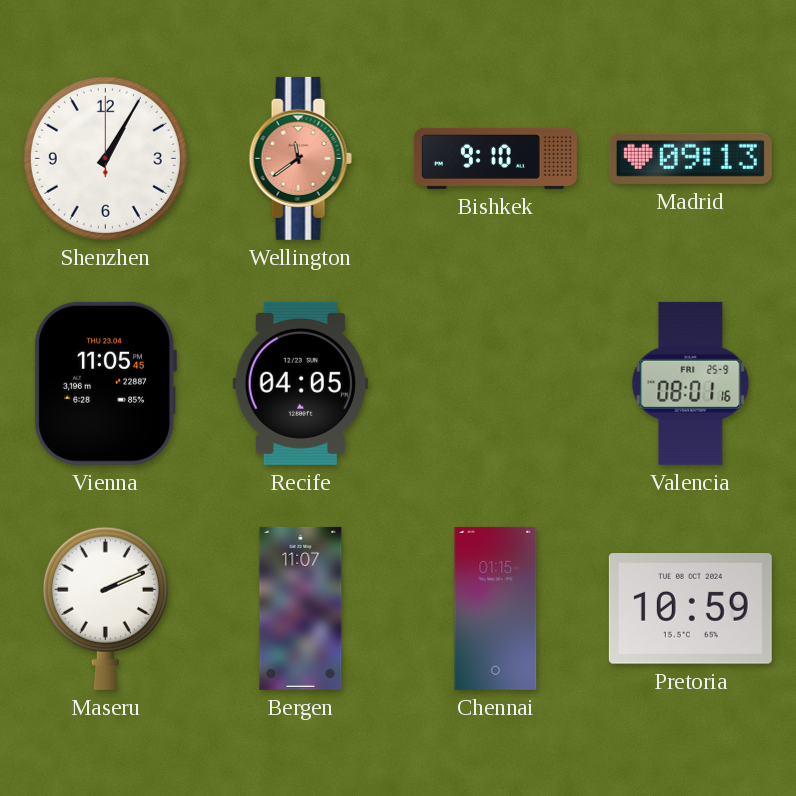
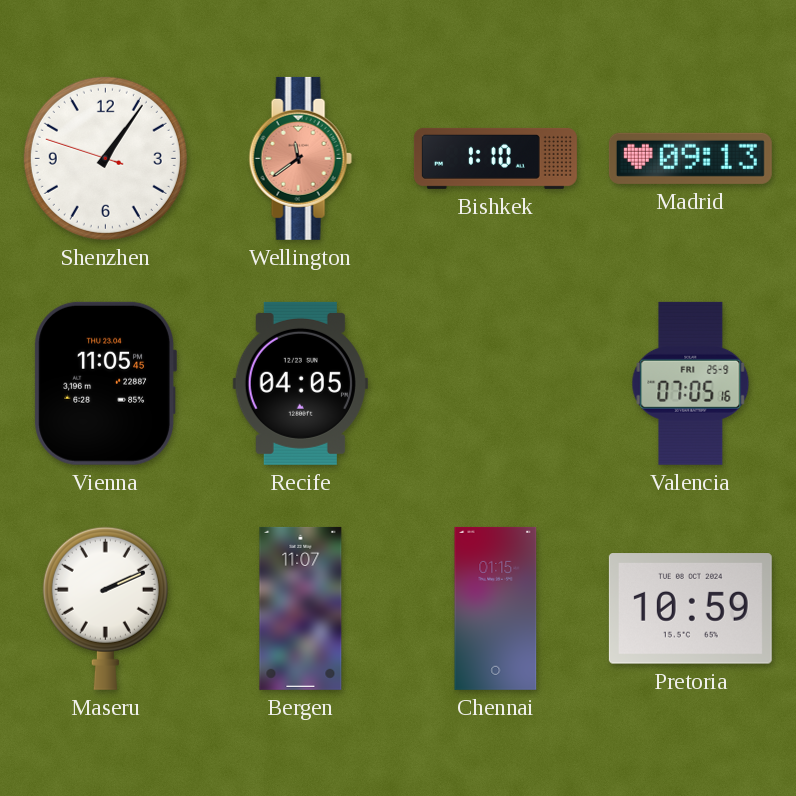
Shenzhen: 1:05:00 -> 1:05:48 (105, 158)
Bishkek: 9:10 -> 1:10 (495, 158)
Valencia: 08:01 -> 07:05 (691, 383)
